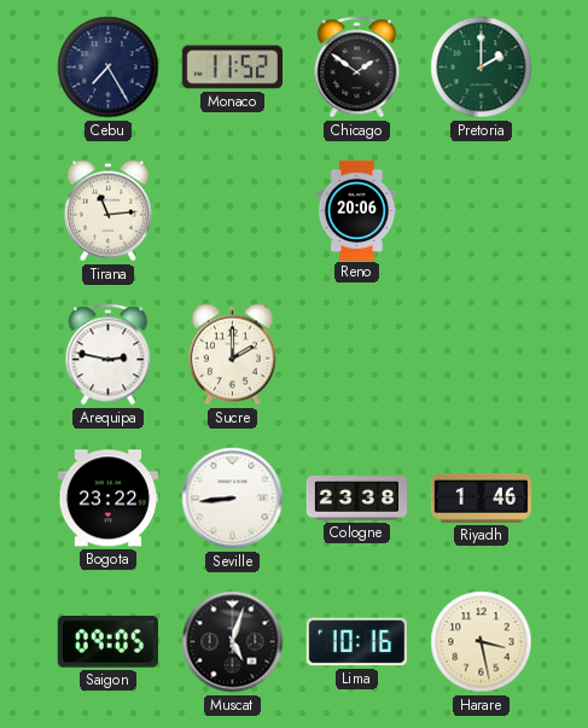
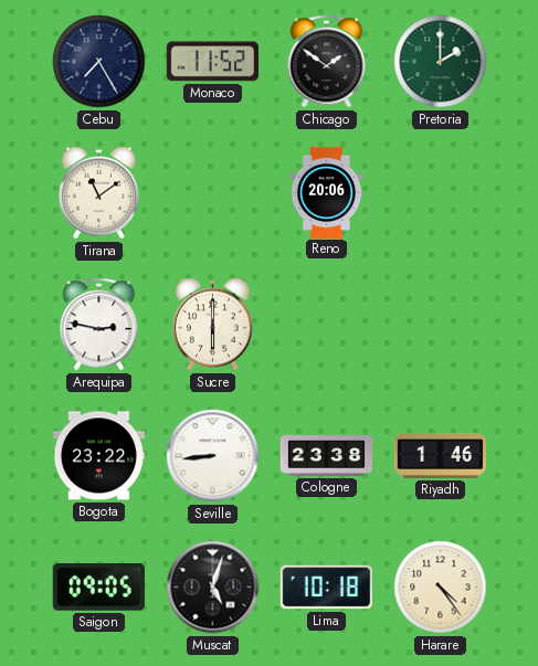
Tirana: 11:14 -> 11:09 (98, 193)
Sucre: 2:00 -> 6:00 (212, 325)
Lima: 10:16 -> 10:18 (326, 588)
Harare: 3:28 -> 4:24 (441, 588)
